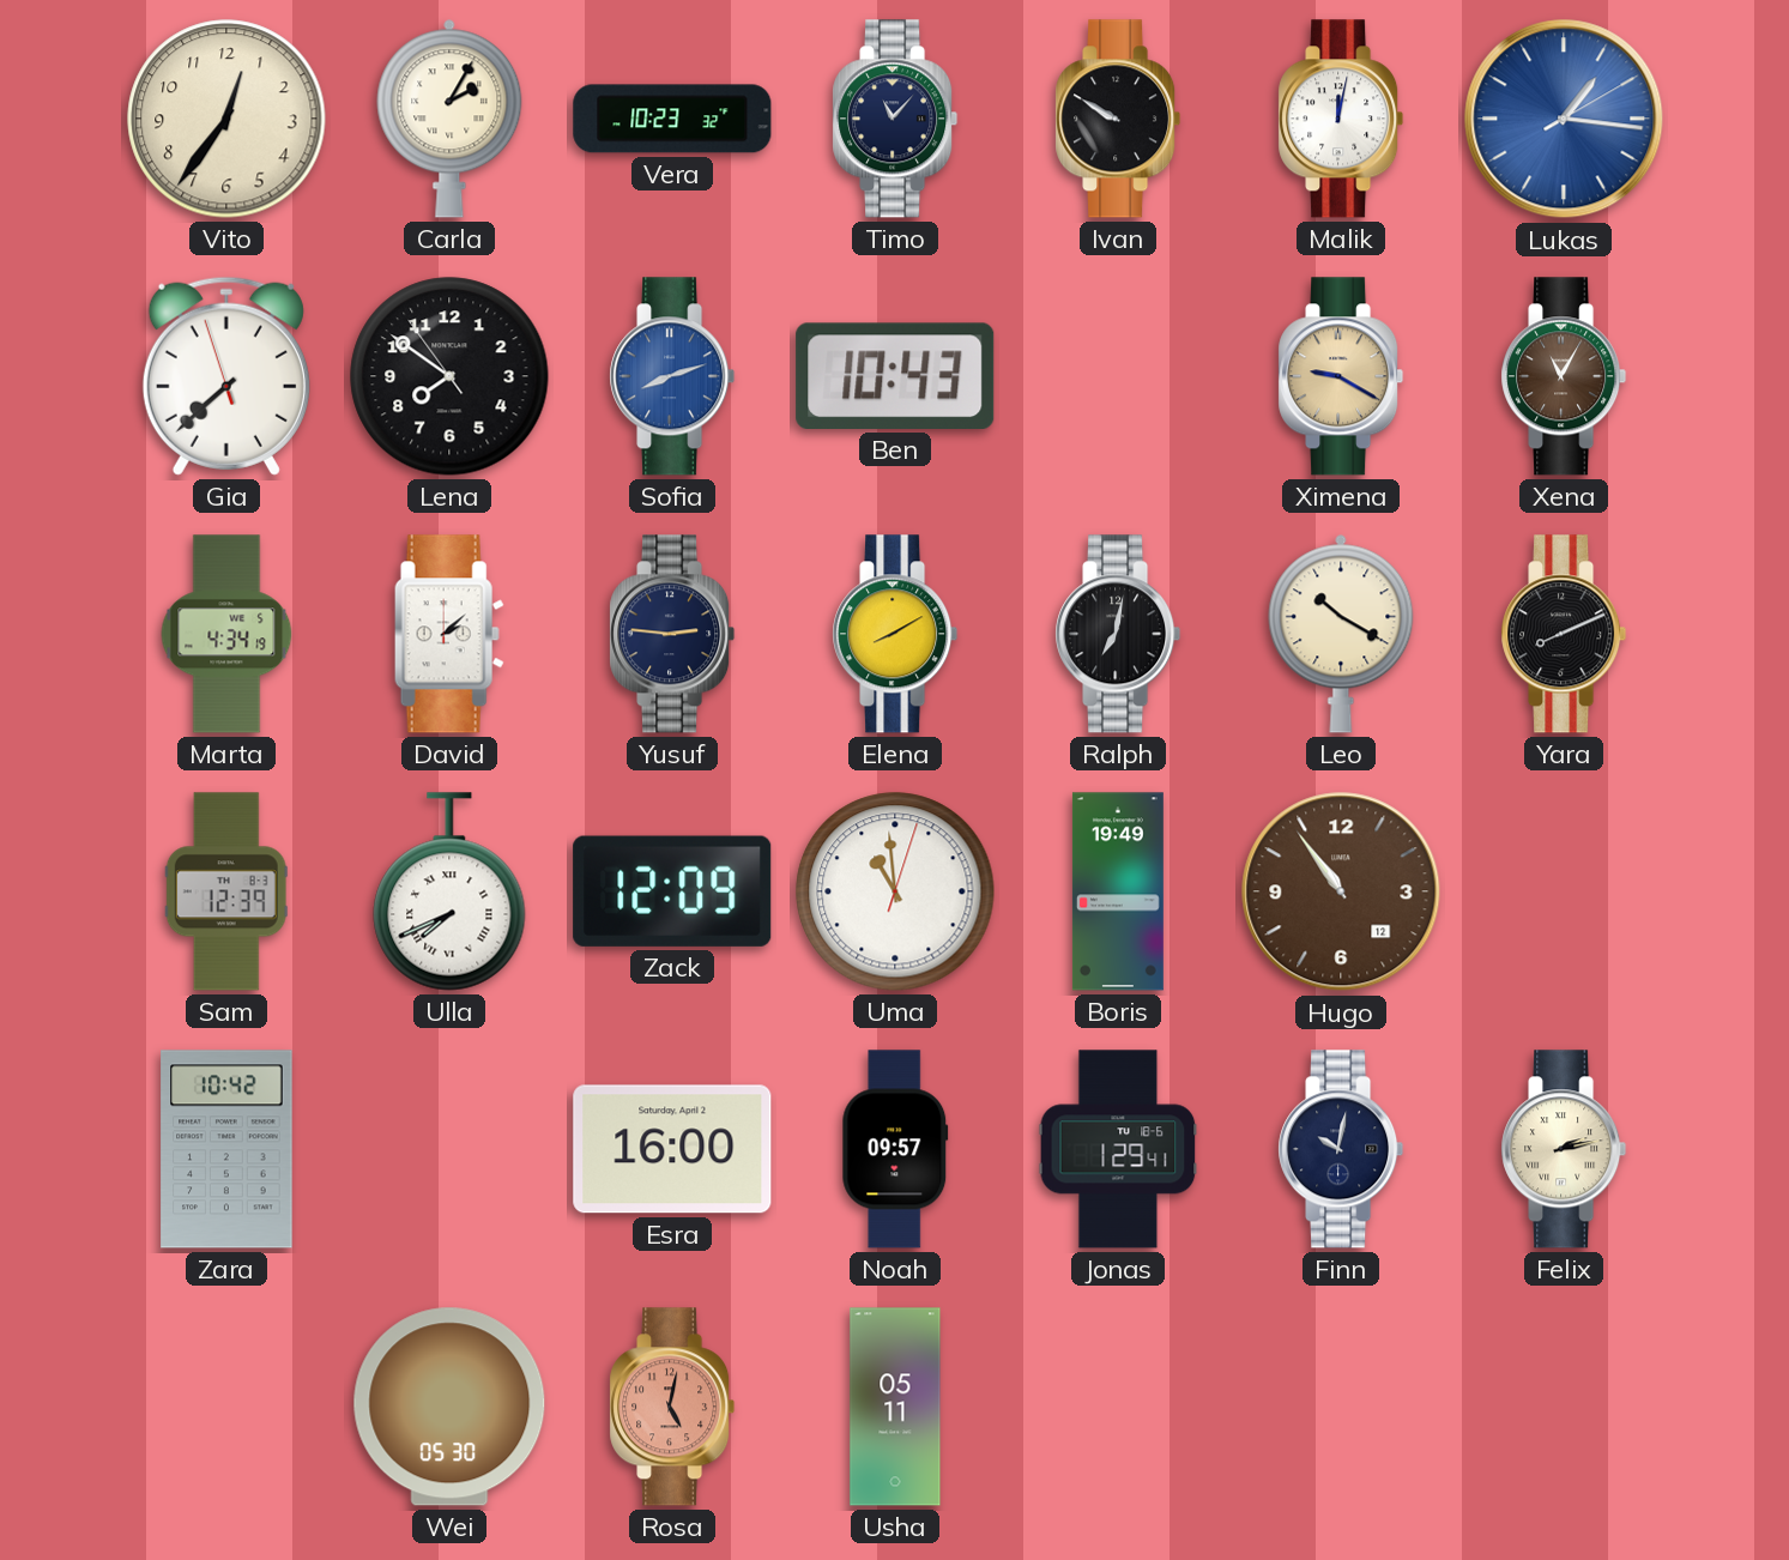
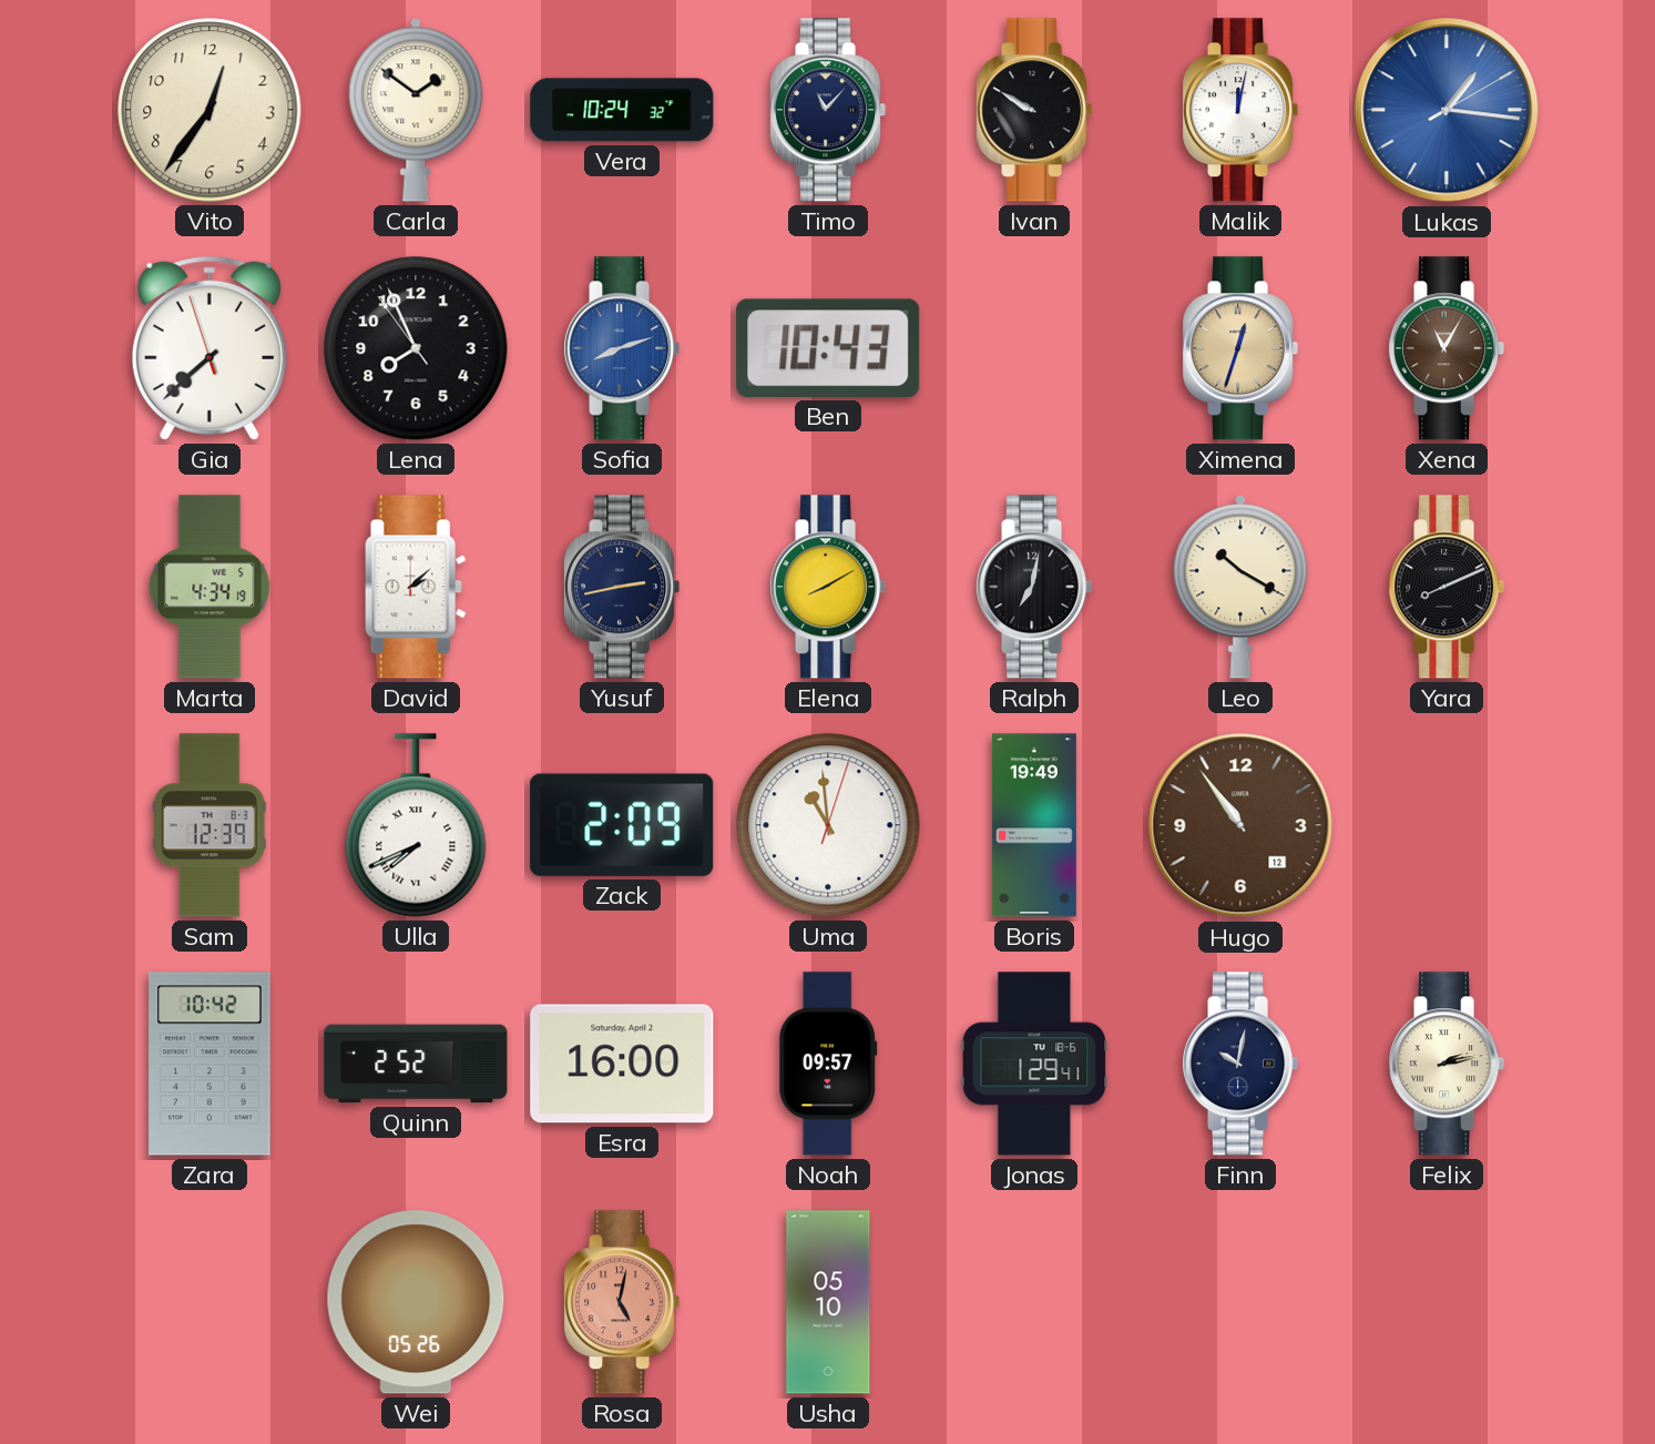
Carla: 2:05 -> 1:51 (416, 110)
Vera: 10:23 -> 10:24 (622, 110)
Lena: 7:50 -> 7:55 (416, 348)
Ximena: 9:20 -> 12:33 (1240, 348)
Yusuf: 2:46 -> 2:43 (622, 587)
Zack: 12:09 -> 2:09 (622, 825)
Quinn: none -> 2:52 (416, 1064)
Wei: 05:30 -> 05:26 (416, 1302)
Usha: 05:11 -> 05:10 (828, 1302)
